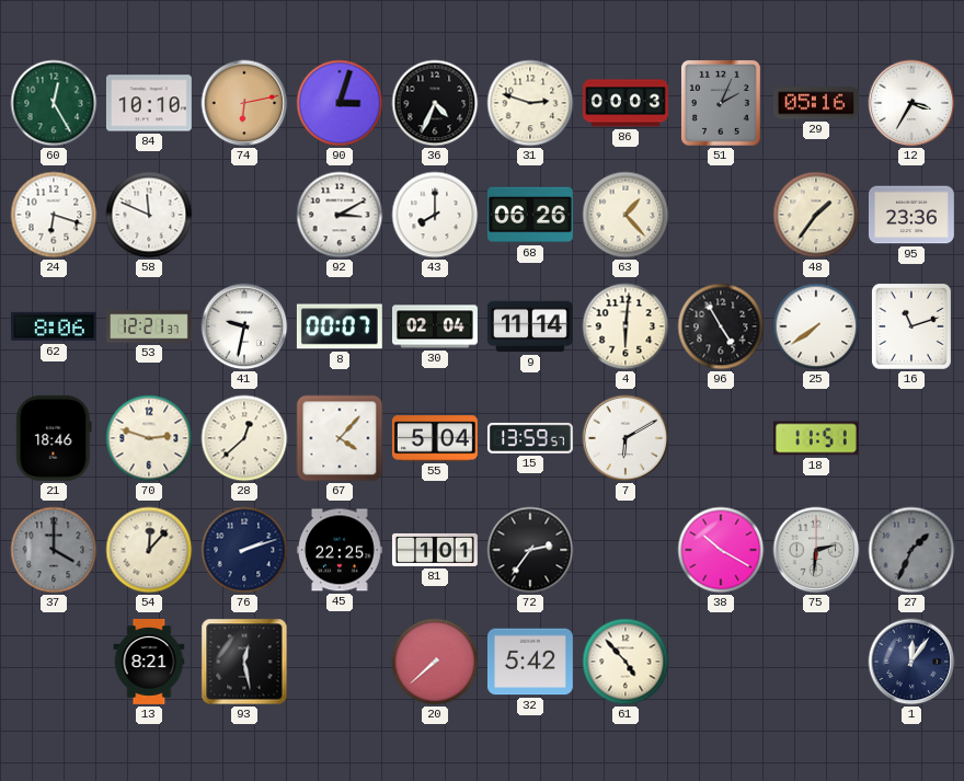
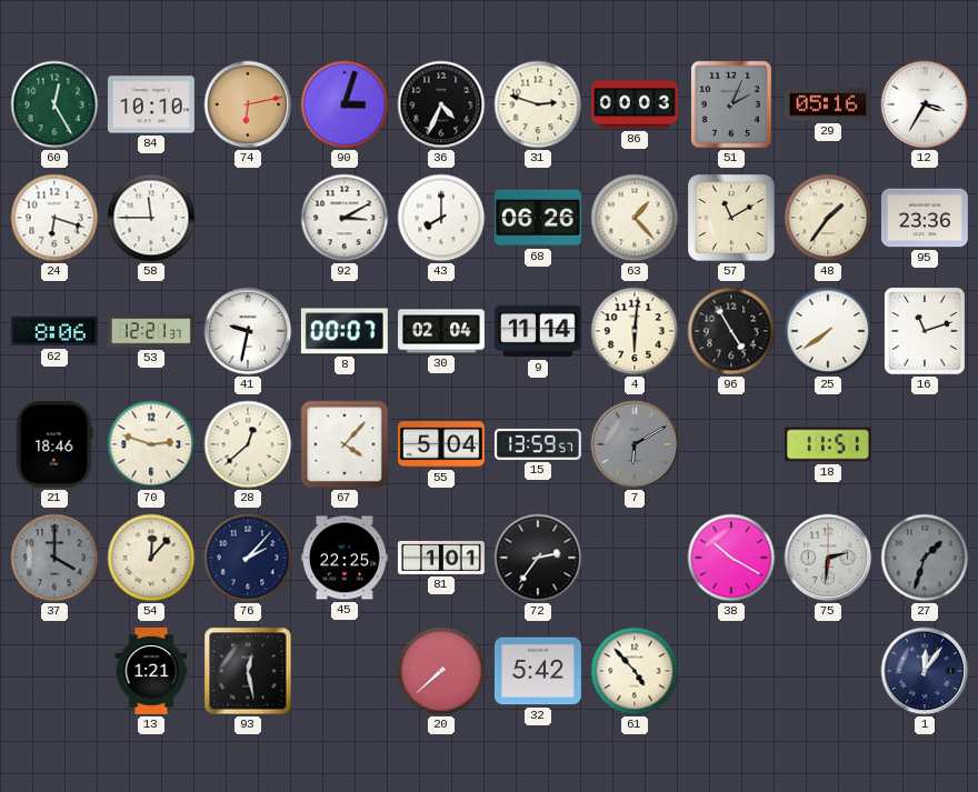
58: 11:49 -> 11:45 (151, 218)
57: none -> 11:10 (732, 219)
7 dial: white -> grey (635, 444)
76: 2:12 -> 2:07 (248, 558)
27: 1:34 -> 1:33 (925, 558)
13: 8:21 -> 1:21 (151, 671)
